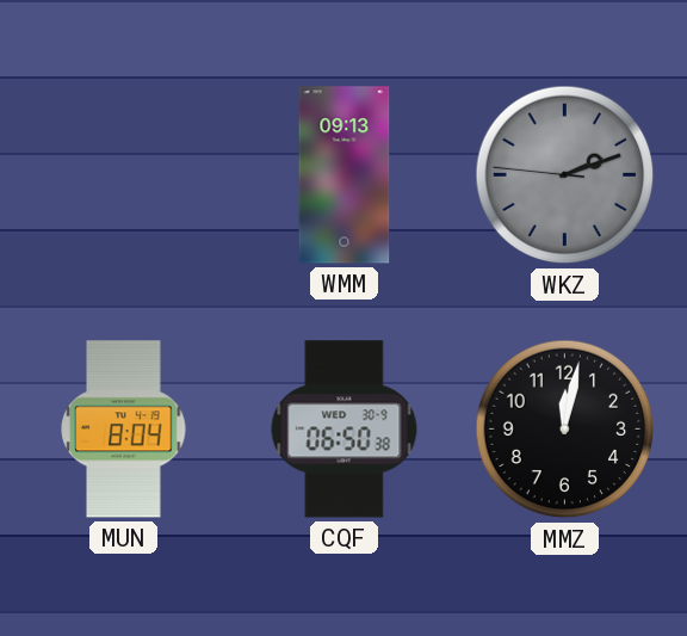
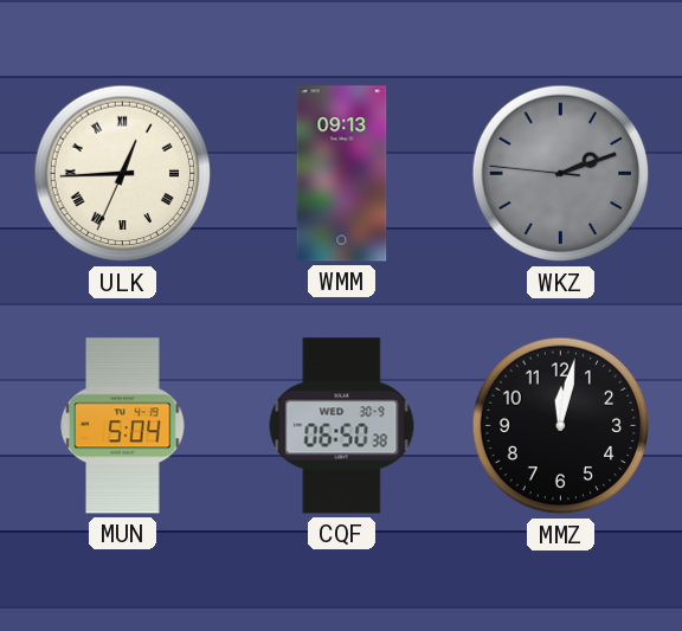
ULK: none -> 12:44 (123, 174)
MUN: 8:04 -> 5:04 (123, 426)
